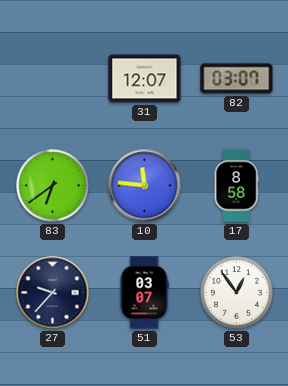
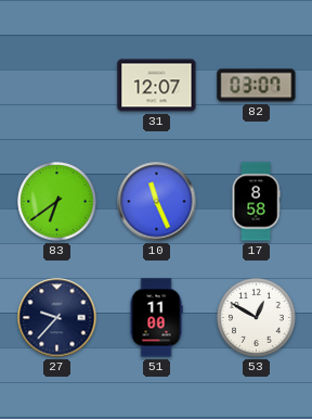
10: 11:46 -> 11:26 (157, 202)
51: 03:07 -> 11:00 (156, 318)
53: 12:54 -> 12:50 (257, 318)
